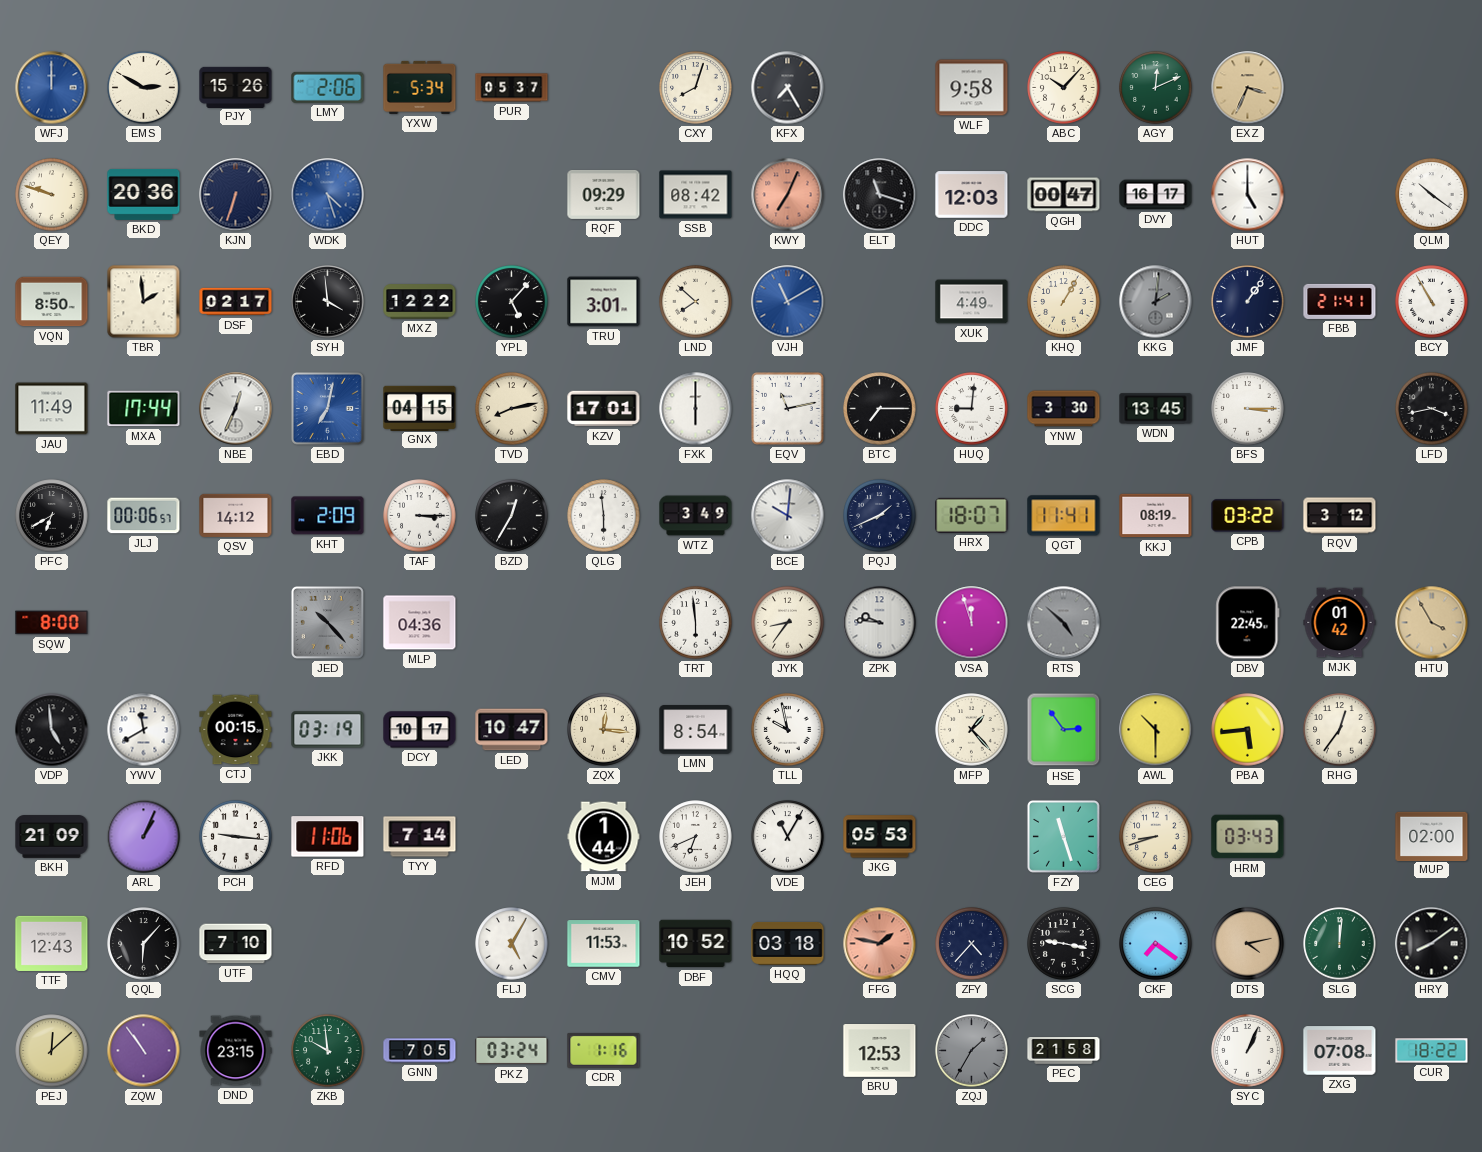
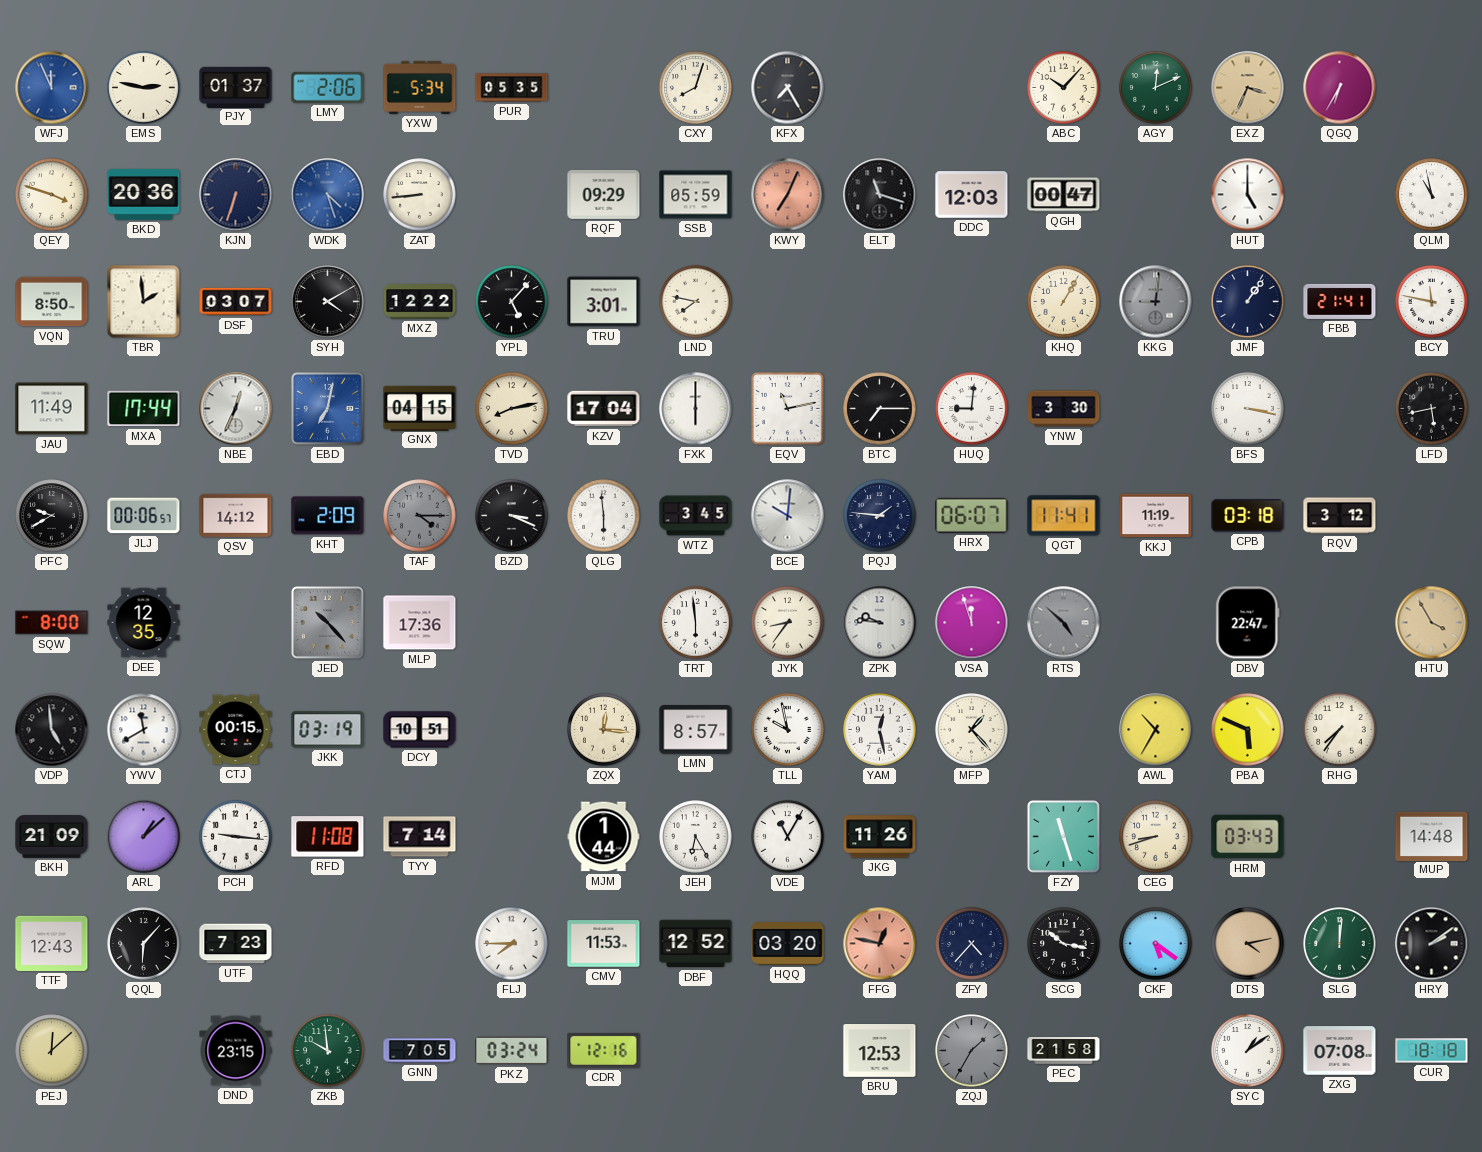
WFJ: 12:00 -> 11:56 (52, 88)
EMS: 2:50 -> 2:47 (144, 88)
PJY: 15:26 -> 01:37 (236, 87)
PUR: 05:37 -> 05:35 (512, 88)
WLF: 9:58 -> none (972, 88)
QGQ: none -> 6:35 (1340, 88)
QEY: 9:48 -> 3:48 (52, 195)
ZAT: none -> 8:44 (420, 195)
SSB: 08:42 -> 05:59 (696, 195)
DVY: 16:17 -> none (1156, 195)
QLM: 10:21 -> 10:58 (1432, 195)
DSF: 02:17 -> 03:07 (236, 302)
SYH: 3:59 -> 4:10 (328, 302)
LND: 7:52 -> 7:47 (696, 302)
VJH: 11:10 -> none (788, 302)
XUK: 4:49 -> none (972, 302)
KKG: 2:01 -> 9:01 (1156, 302)
BCY: 10:55 -> 11:47 (1432, 302)
KZV: 17:01 -> 17:04 (604, 409)
WDN: 13:45 -> none (1156, 409)
BFS: 3:15 -> 3:17 (1248, 409)
LFD: 3:43 -> 5:43 (1432, 409)
PFC: 6:40 -> 9:40 (52, 516)
TAF: 3:15 -> 4:15 (420, 516)
TAF dial: white -> grey (420, 516)
BZD: 12:35 -> 3:19 (512, 516)
WTZ: 3:49 -> 3:45 (696, 516)
PQJ: 1:41 -> 1:46 (880, 516)
HRX: 18:07 -> 06:07 (972, 515)
KKJ: 08:19 -> 11:19 (1156, 516)
CPB: 03:22 -> 03:18 (1248, 516)
DEE: none -> 12:35 (144, 623)
MLP: 04:36 -> 17:36 (420, 623)
DBV: 22:45 -> 22:47 (1248, 623)
MJK: 01:42 -> none (1340, 623)
DCY: 10:17 -> 10:51 (420, 730)
LED: 10:47 -> none (512, 730)
LMN: 8:54 -> 8:57 (696, 730)
YAM: none -> 12:28 (880, 730)
HSE: 2:54 -> none (1064, 730)
AWL: 10:30 -> 10:35 (1156, 730)
PBA: 5:44 -> 5:49 (1248, 730)
RHG: 12:36 -> 7:36 (1340, 730)
ARL: 1:04 -> 1:08 (144, 837)
RFD: 11:06 -> 11:08 (328, 837)
JEH: 6:41 -> 6:25 (696, 837)
JKG: 05:53 -> 11:26 (880, 837)
MUP: 02:00 -> 14:48 (1432, 836)
UTF: 7:10 -> 7:23 (236, 944)
FLJ: 5:05 -> 7:45 (512, 944)
DBF: 10:52 -> 12:52 (696, 944)
HQQ: 03:18 -> 03:20 (788, 943)
FFG: 1:47 -> 12:47 (880, 944)
SCG: 9:17 -> 10:17 (1064, 944)
CKF: 7:21 -> 5:21 (1156, 944)
HRY: 8:09 -> 2:09 (1432, 944)
ZQW: 10:54 -> none (144, 1051)
CDR: 1:16 -> 12:16 (604, 1050)
SYC: 1:04 -> 1:09 (1248, 1051)
CUR: 18:22 -> 18:18 (1432, 1051)
